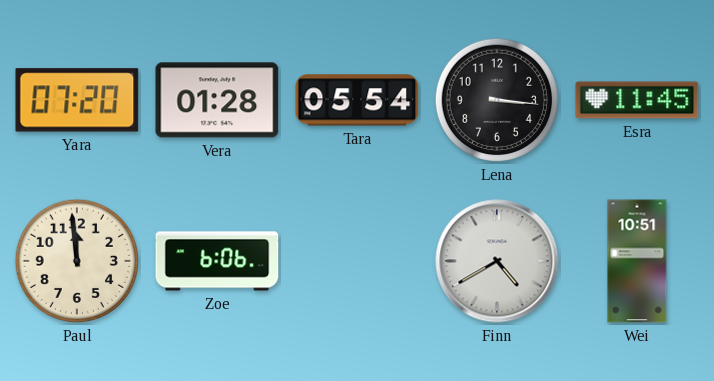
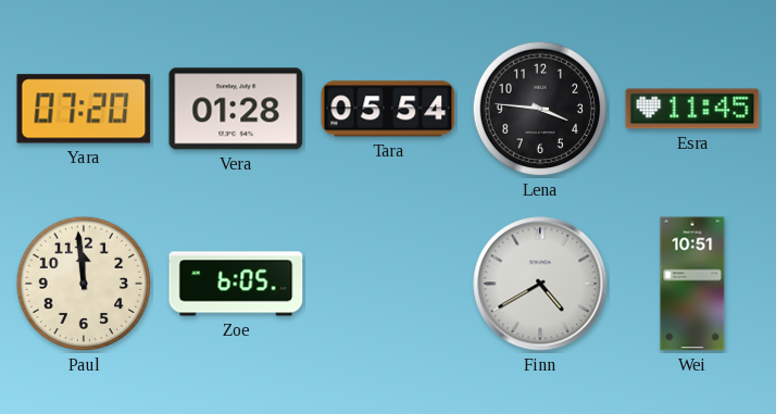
Lena: 3:16 -> 3:46 (540, 109)
Zoe: 6:06 -> 6:05 (236, 284)
